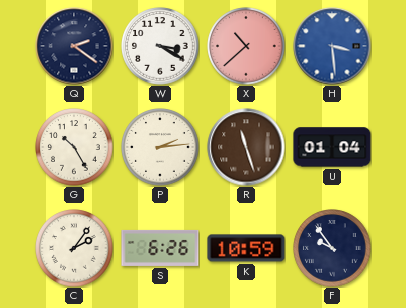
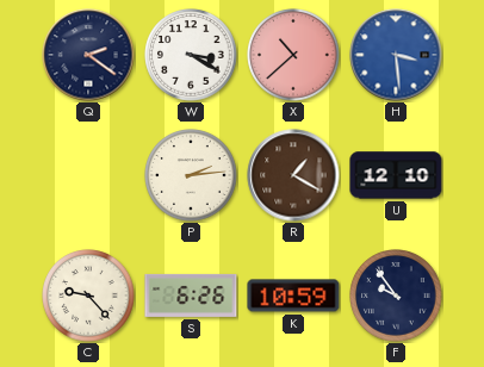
G: 10:25 -> none (74, 147)
R: 11:27 -> 1:20 (293, 175)
U: 01:04 -> 12:10 (396, 175)
C: 2:06 -> 9:23 (88, 296)
